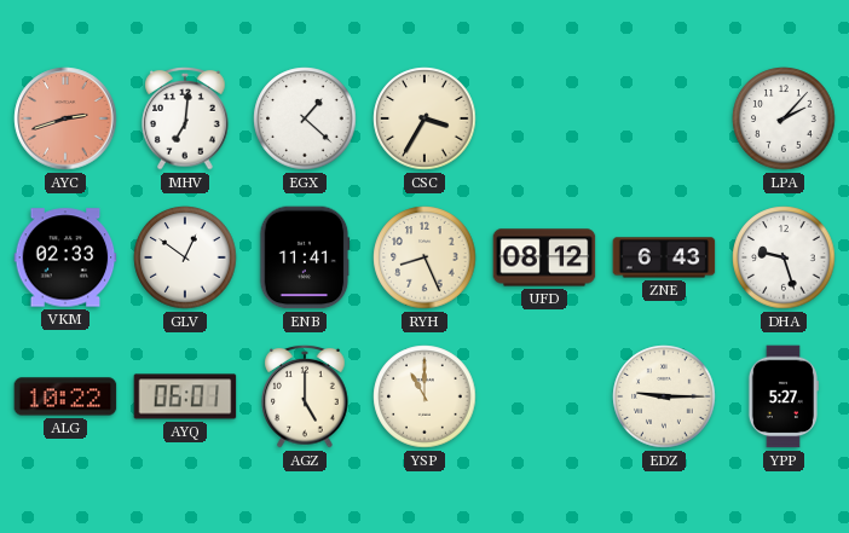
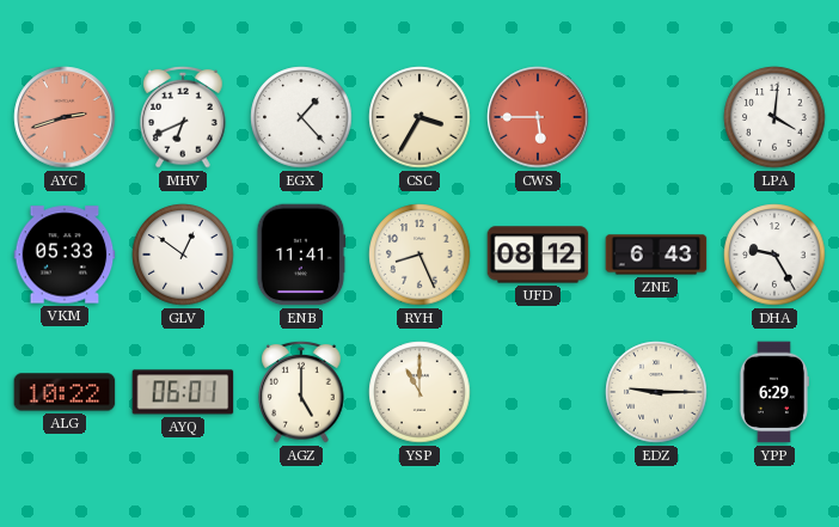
MHV: 7:01 -> 6:41 (183, 117)
EGX: 1:22 -> 1:23 (301, 117)
CWS: none -> 5:45 (538, 117)
LPA: 2:07 -> 4:01 (774, 117)
VKM: 02:33 -> 05:33 (65, 255)
DHA: 9:27 -> 9:25 (774, 255)
YPP: 5:27 -> 6:29 (773, 392)
